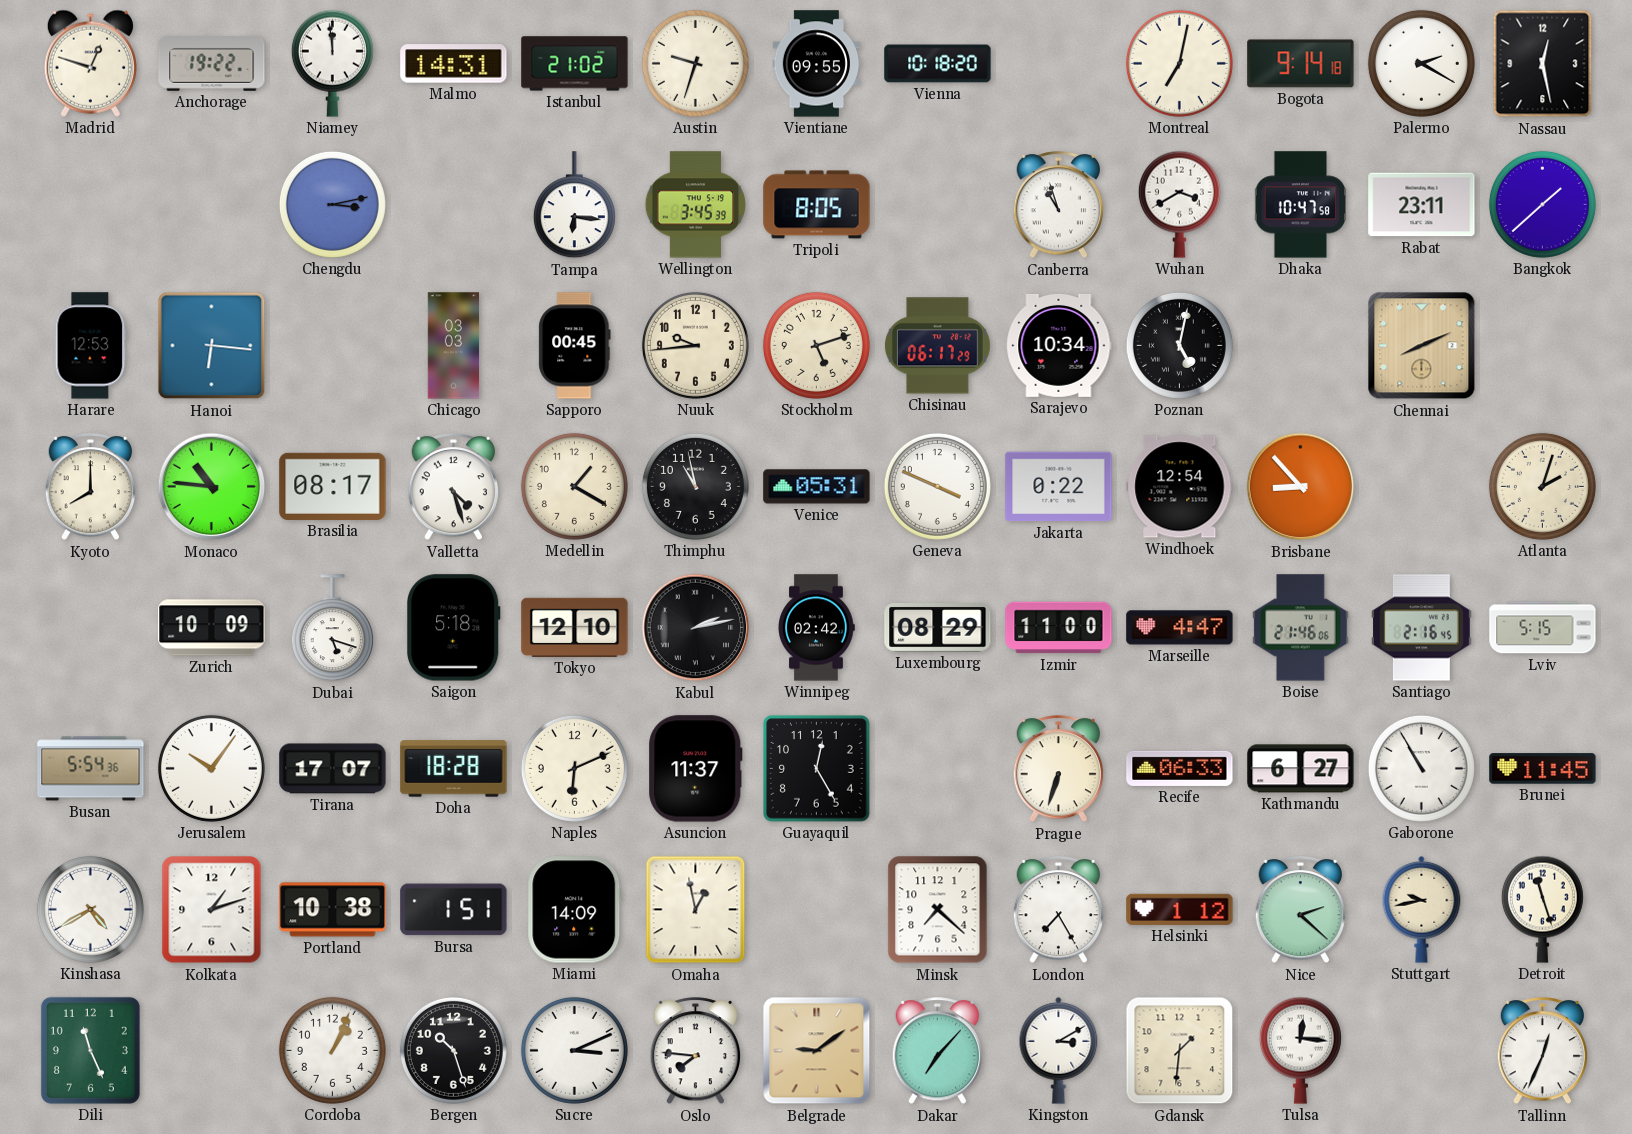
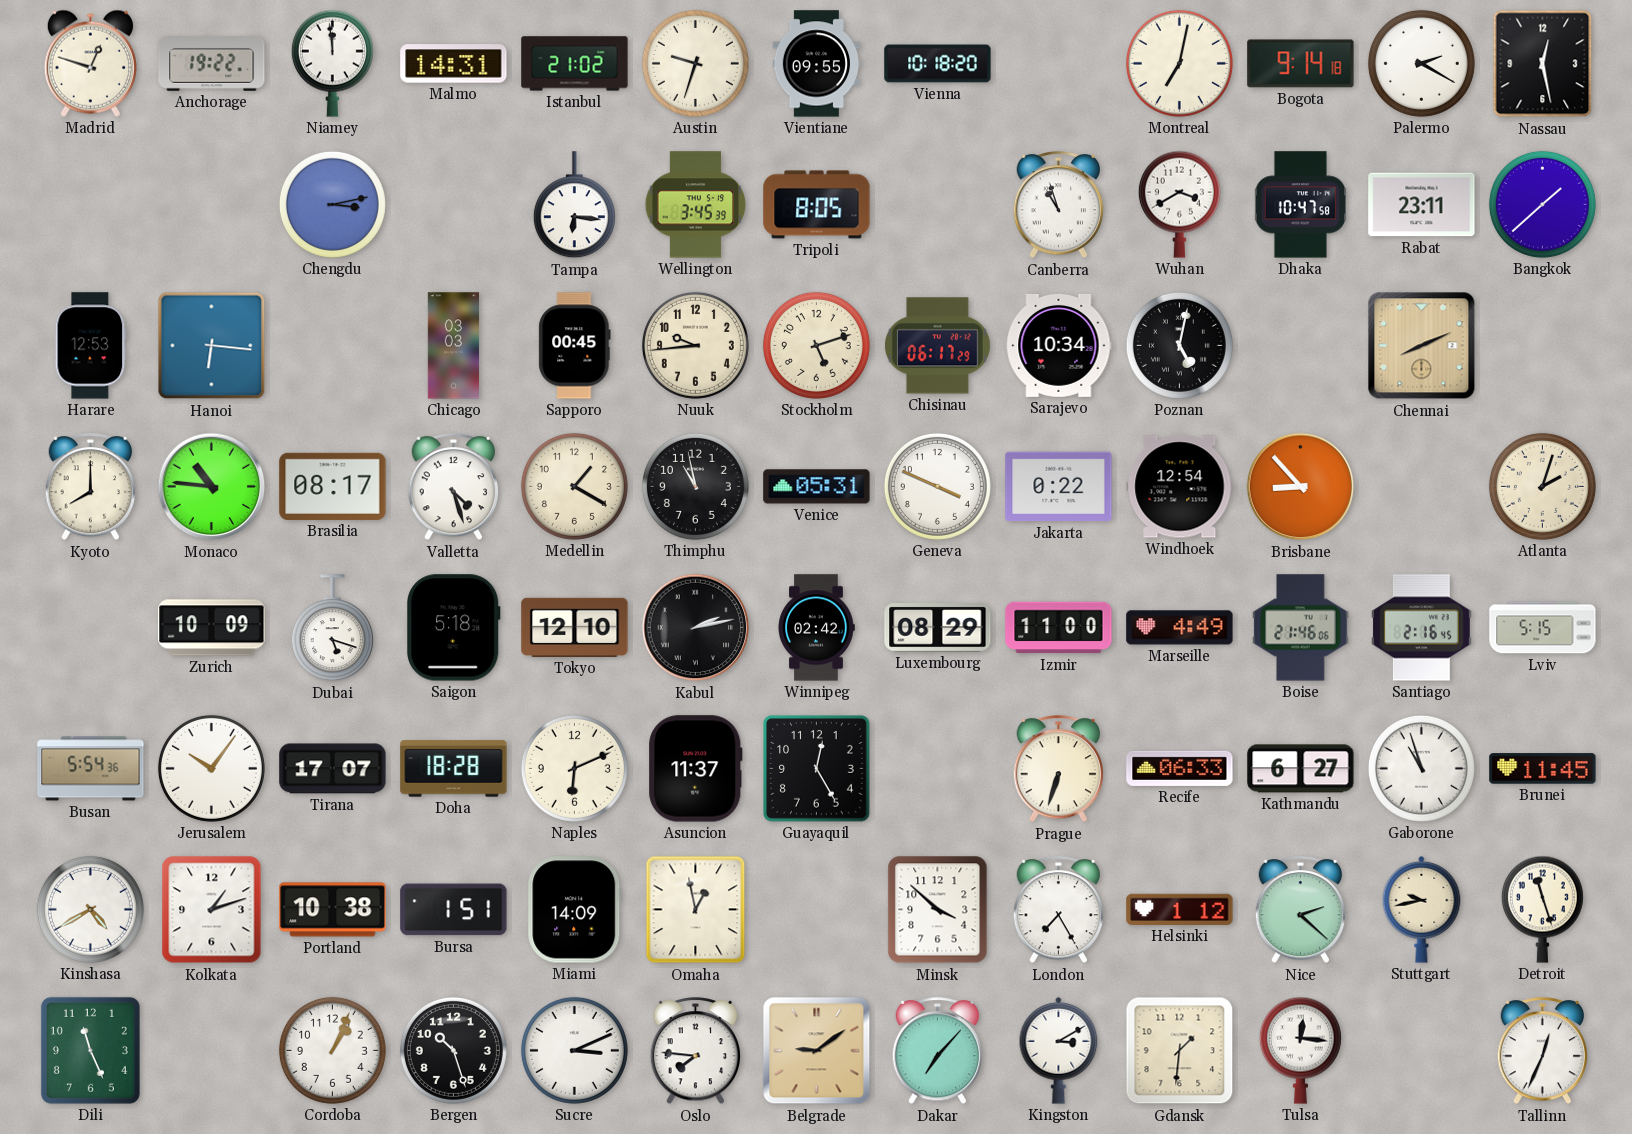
Marseille: 4:47 -> 4:49 (1180, 628)
Gaborone: 10:55 -> 10:57 (1421, 768)
Minsk: 7:22 -> 3:52 (938, 910)
